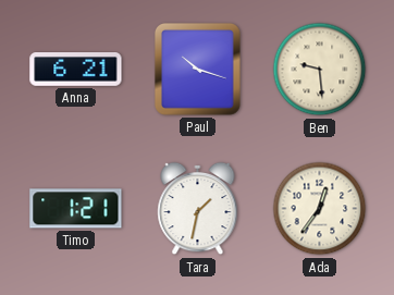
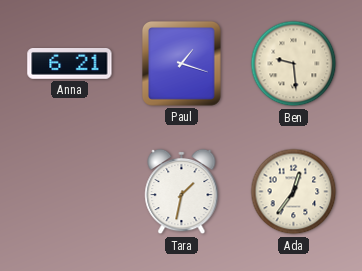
Paul: 10:18 -> 1:18 (181, 64)
Timo: 1:21 -> none (76, 209)
